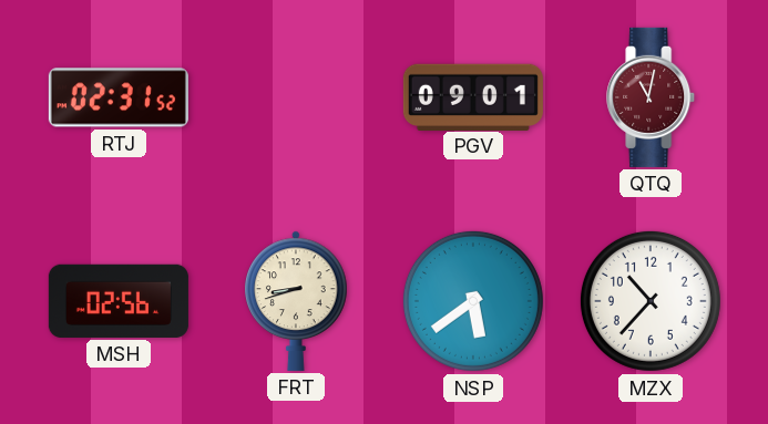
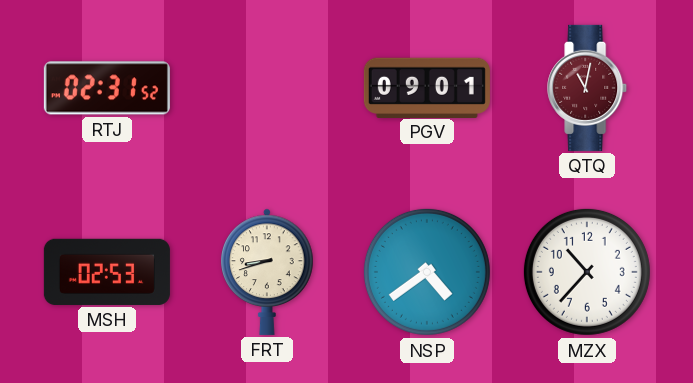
MSH: 02:56 -> 02:53 (107, 272)
NSP: 5:39 -> 4:39 (427, 272)
